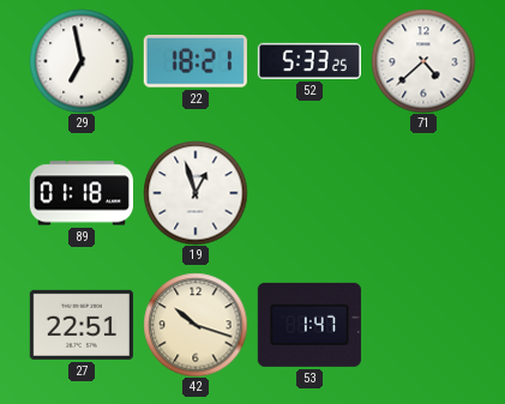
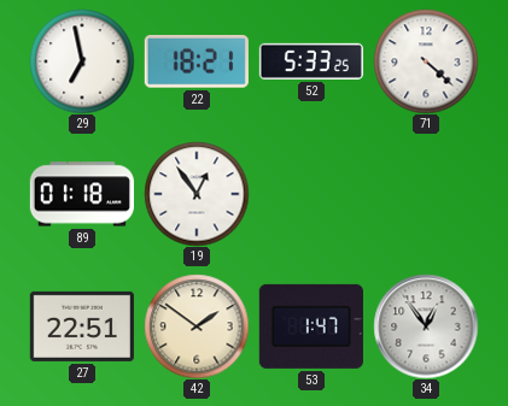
71: 4:38 -> 4:22 (426, 61)
19: 12:57 -> 12:54 (197, 194)
42: 10:18 -> 1:51 (197, 326)
34: none -> 12:54 (426, 326)
